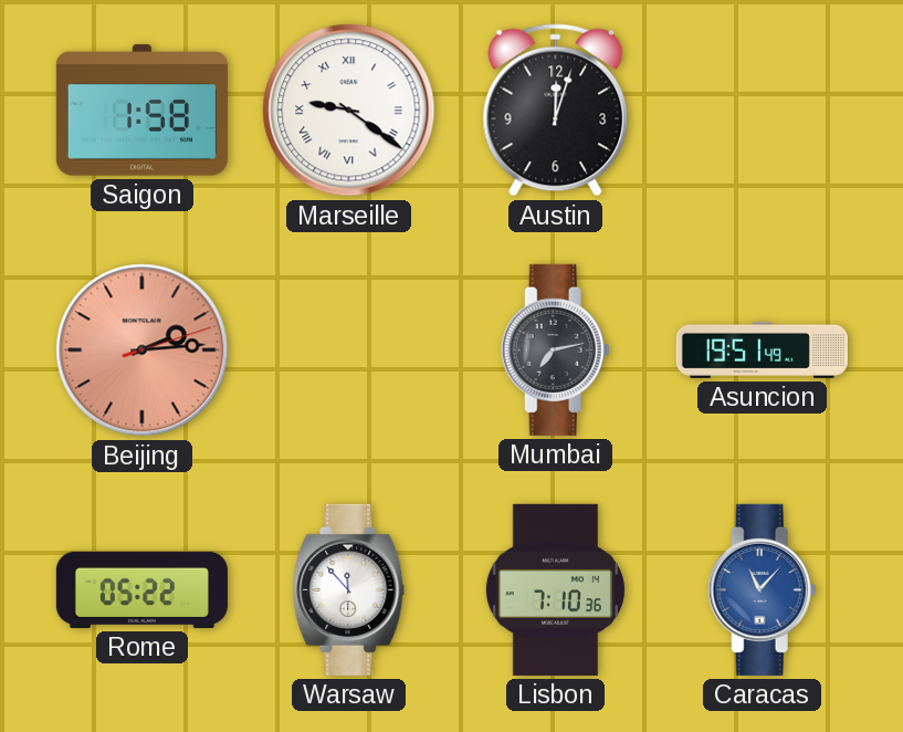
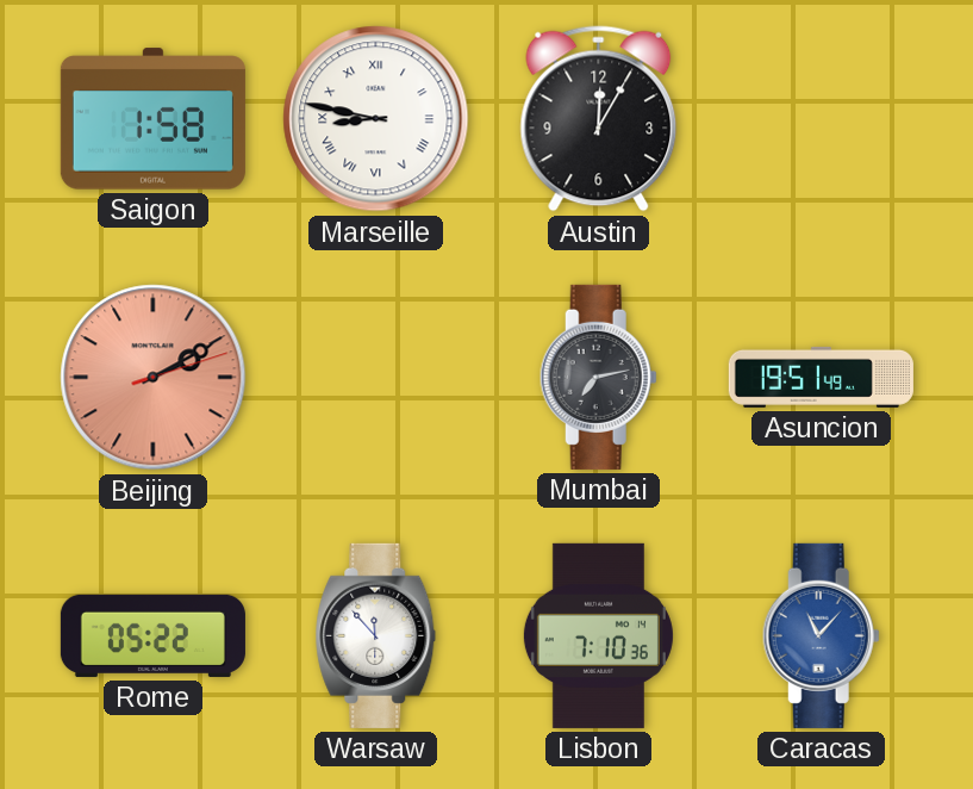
Marseille: 9:21 -> 8:47 (376, 119)
Austin: 12:03 -> 12:05 (599, 119)
Beijing: 2:14 -> 2:10 (154, 378)
